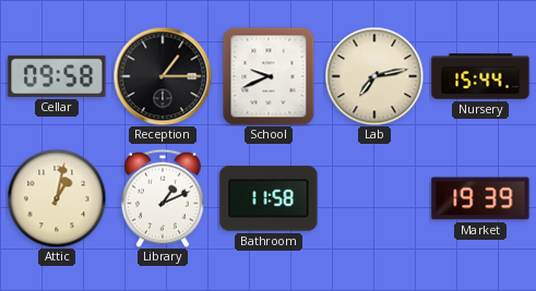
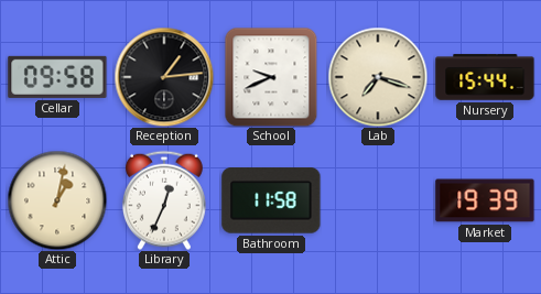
Reception: 1:15 -> 1:14 (164, 77)
Lab: 7:13 -> 7:18 (378, 77)
Library: 1:11 -> 12:34 (164, 200)
